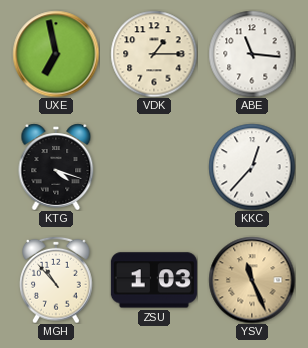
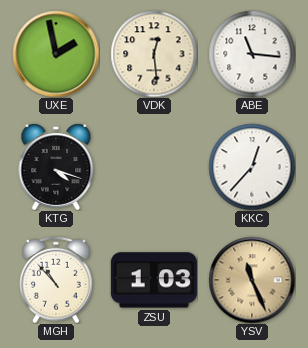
UXE: 6:58 -> 1:58 (56, 54)
VDK: 1:15 -> 12:29 (154, 54)
